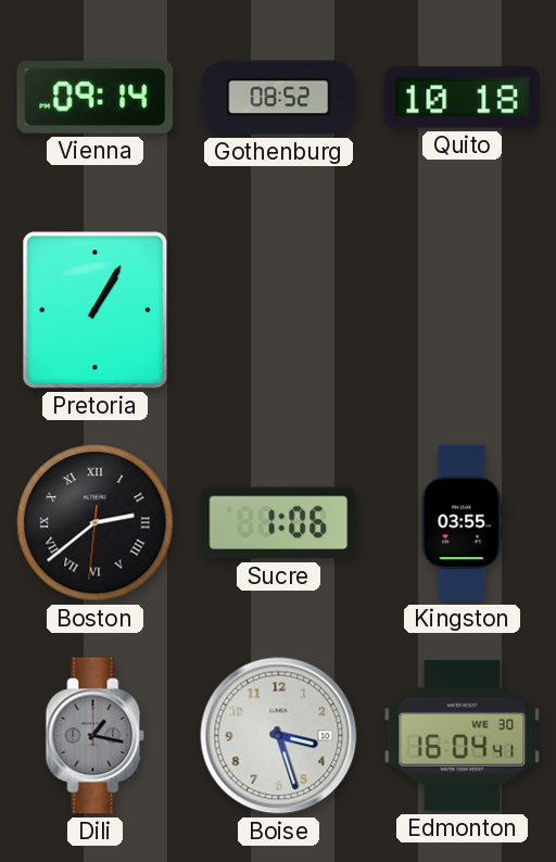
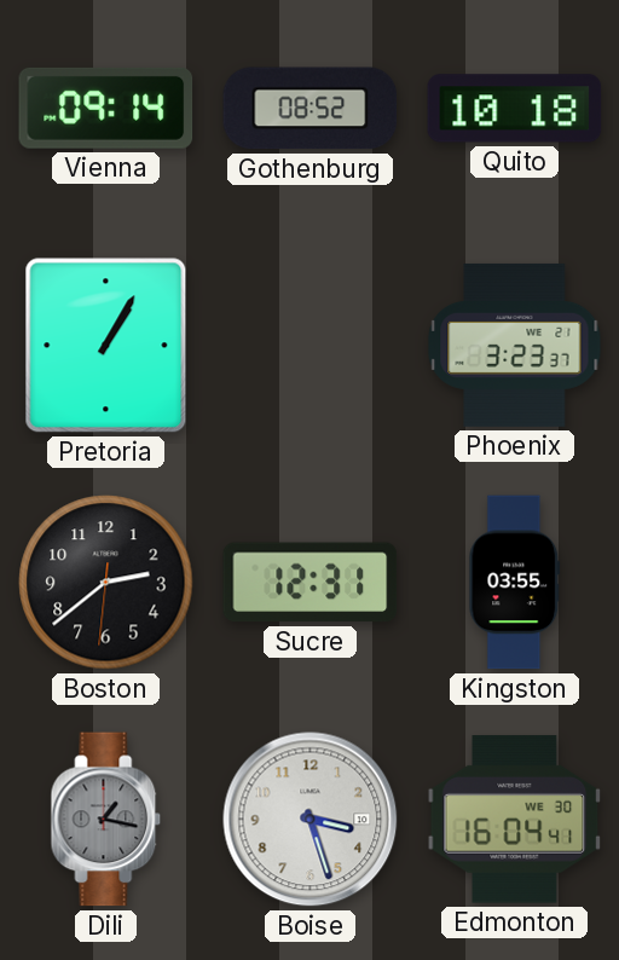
Phoenix: none -> 3:23 (515, 345)
Boston numerals: Roman -> Arabic (106, 583)
Sucre: 1:06 -> 12:31 (311, 583)
